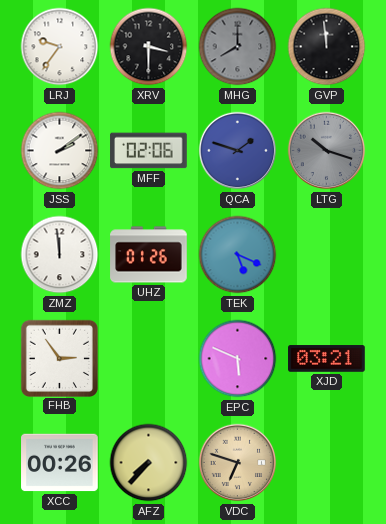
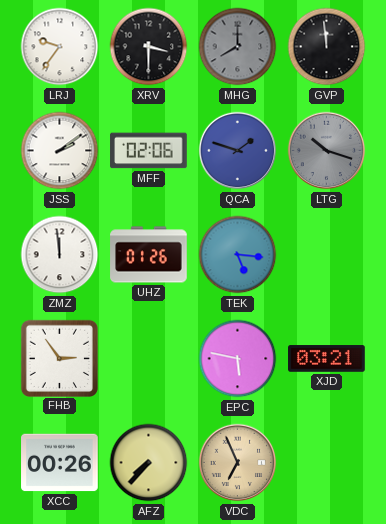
TEK: 5:19 -> 5:16 (238, 255)
EPC: 5:49 -> 5:47 (238, 359)
VDC: 6:48 -> 6:56 (238, 463)
